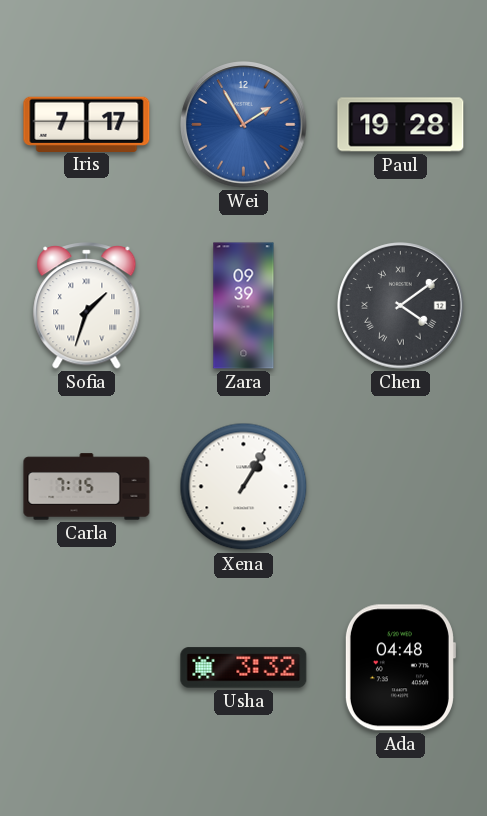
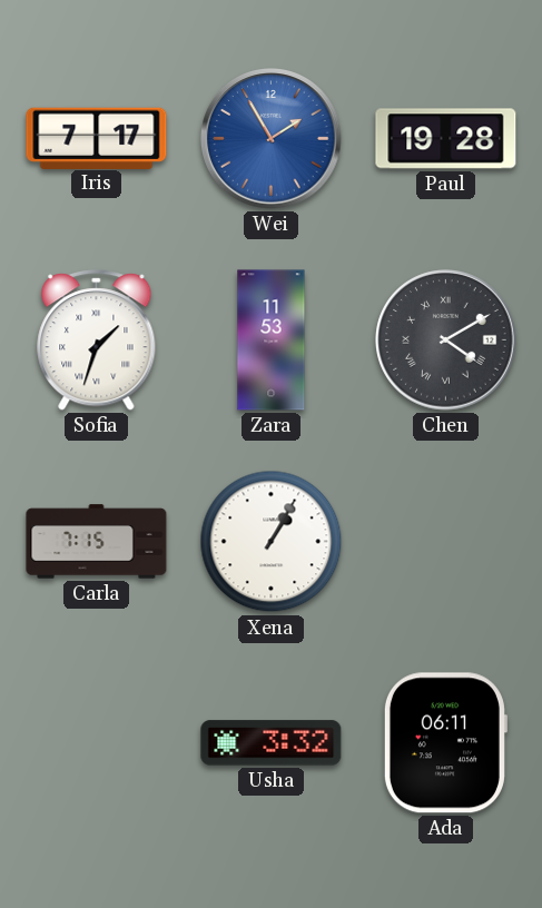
Zara: 09:39 -> 11:53 (272, 340)
Chen: 4:09 -> 4:10 (446, 340)
Ada: 04:48 -> 06:11 (445, 743)
